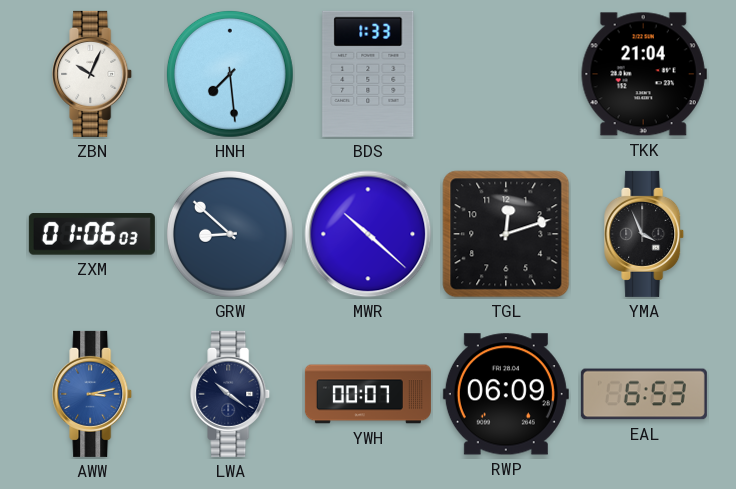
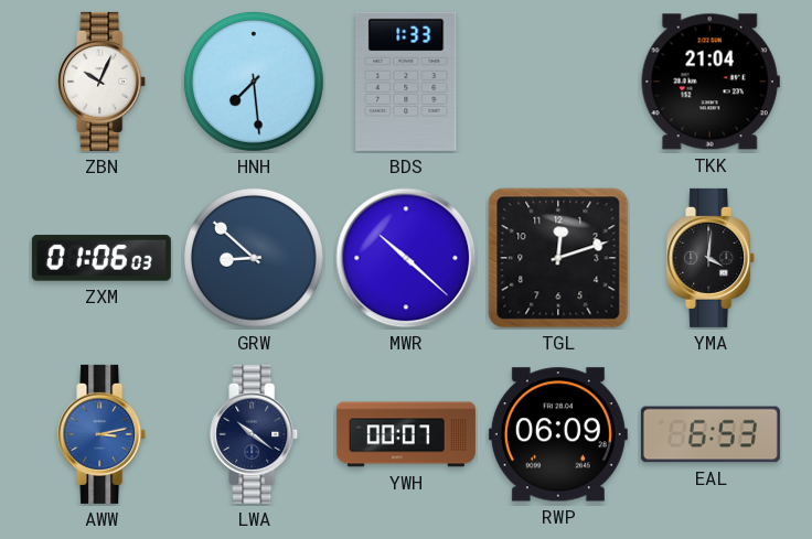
YMA: 3:56 -> 4:01 (712, 258)
